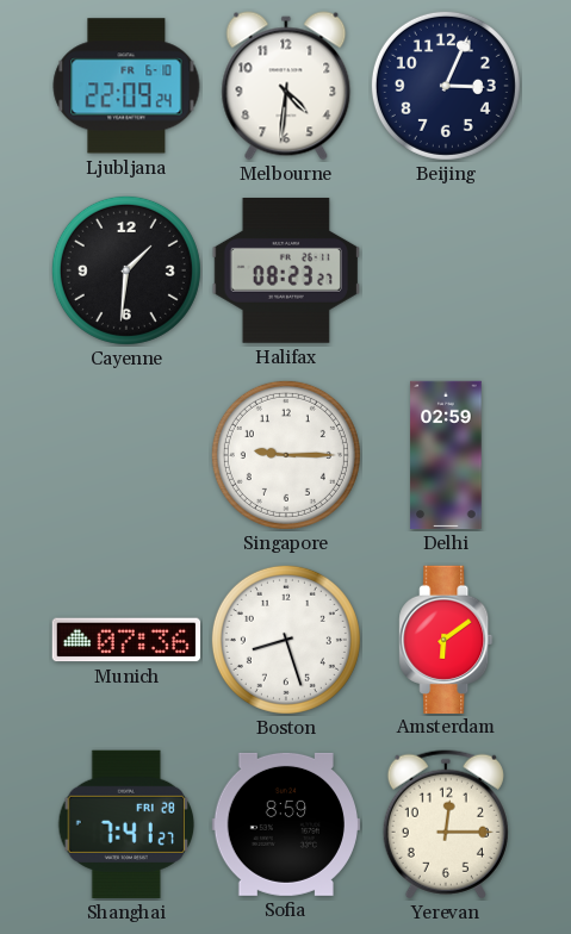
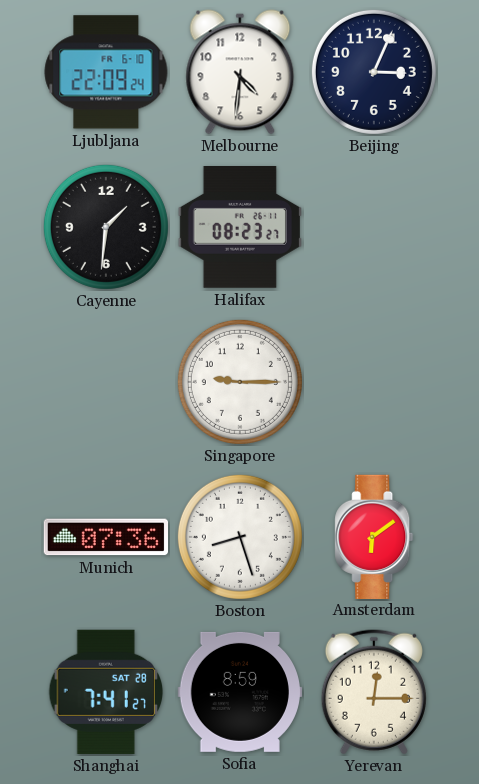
Delhi: 02:59 -> none (446, 455)
Shanghai date: FRI 28 -> SAT 28 (105, 692)
